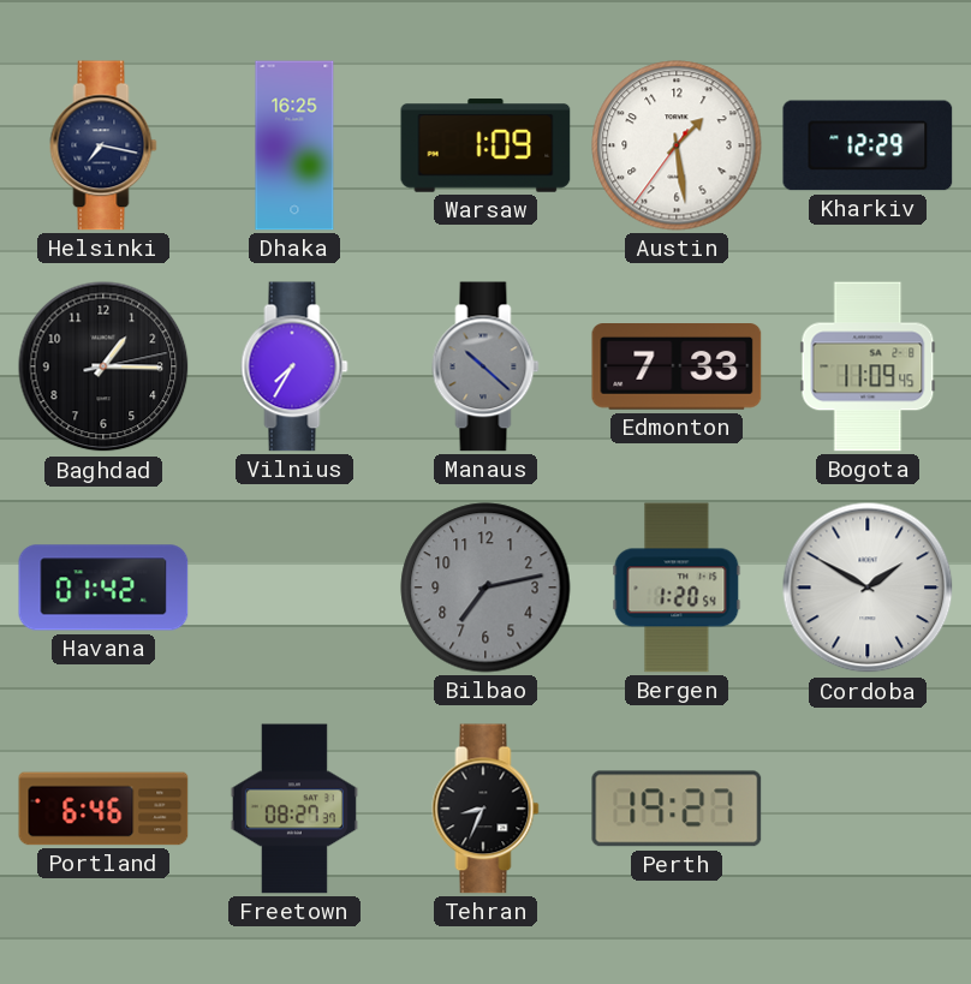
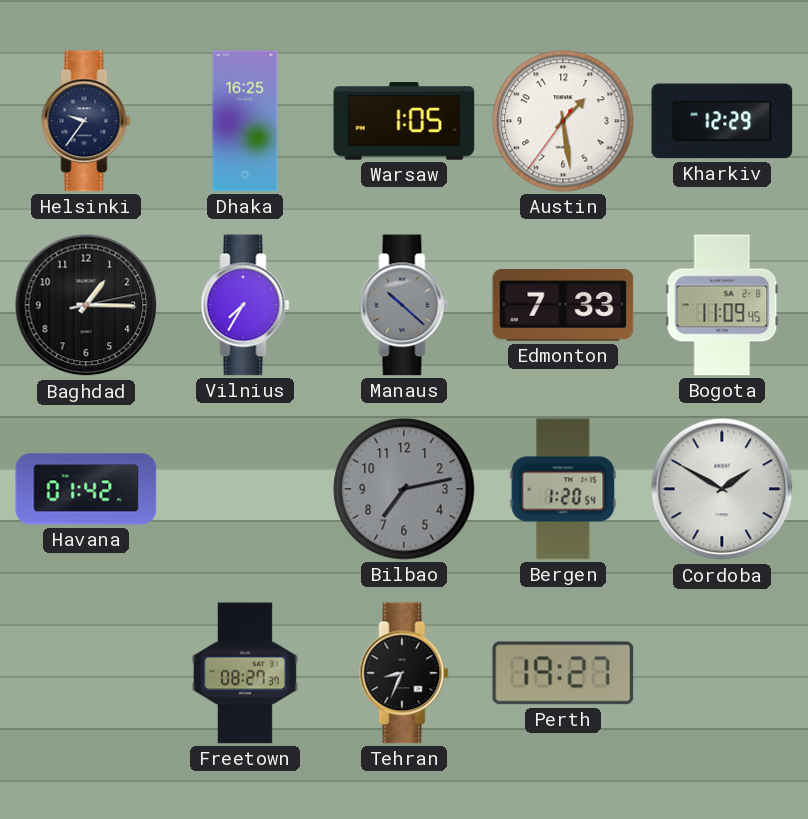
Helsinki: 7:17 -> 9:36 (86, 121)
Warsaw: 1:09 -> 1:05 (404, 121)
Portland: 6:46 -> none (103, 809)
